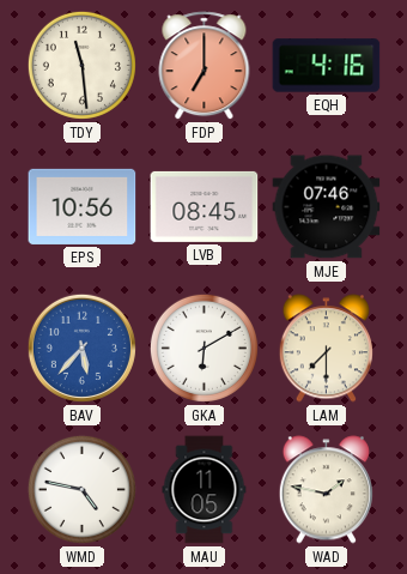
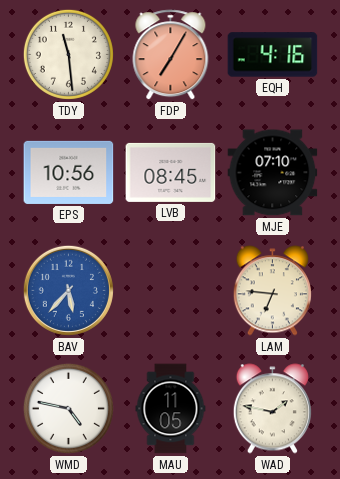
FDP: 7:00 -> 7:05 (171, 55)
MJE: 07:46 -> 07:10 (273, 173)
GKA: 6:10 -> none (203, 348)
LAM: 7:30 -> 6:46 (272, 291)
